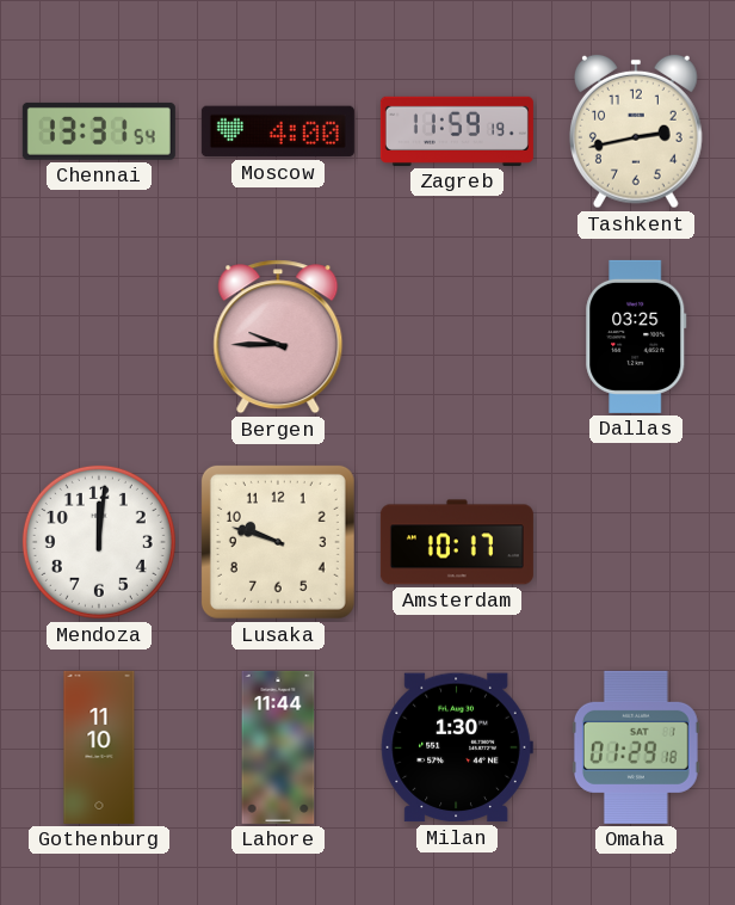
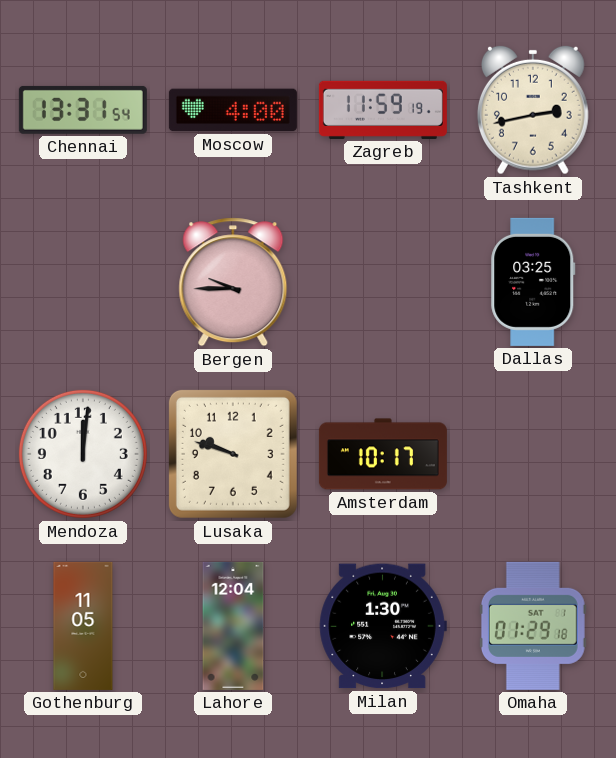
Gothenburg: 11:10 -> 11:05 (83, 626)
Lahore: 11:44 -> 12:04 (233, 626)
